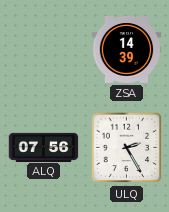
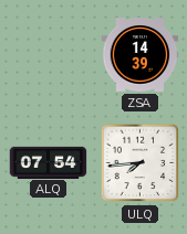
ALQ: 07:56 -> 07:54 (49, 162)
ULQ: 2:25 -> 7:44 (141, 163)
